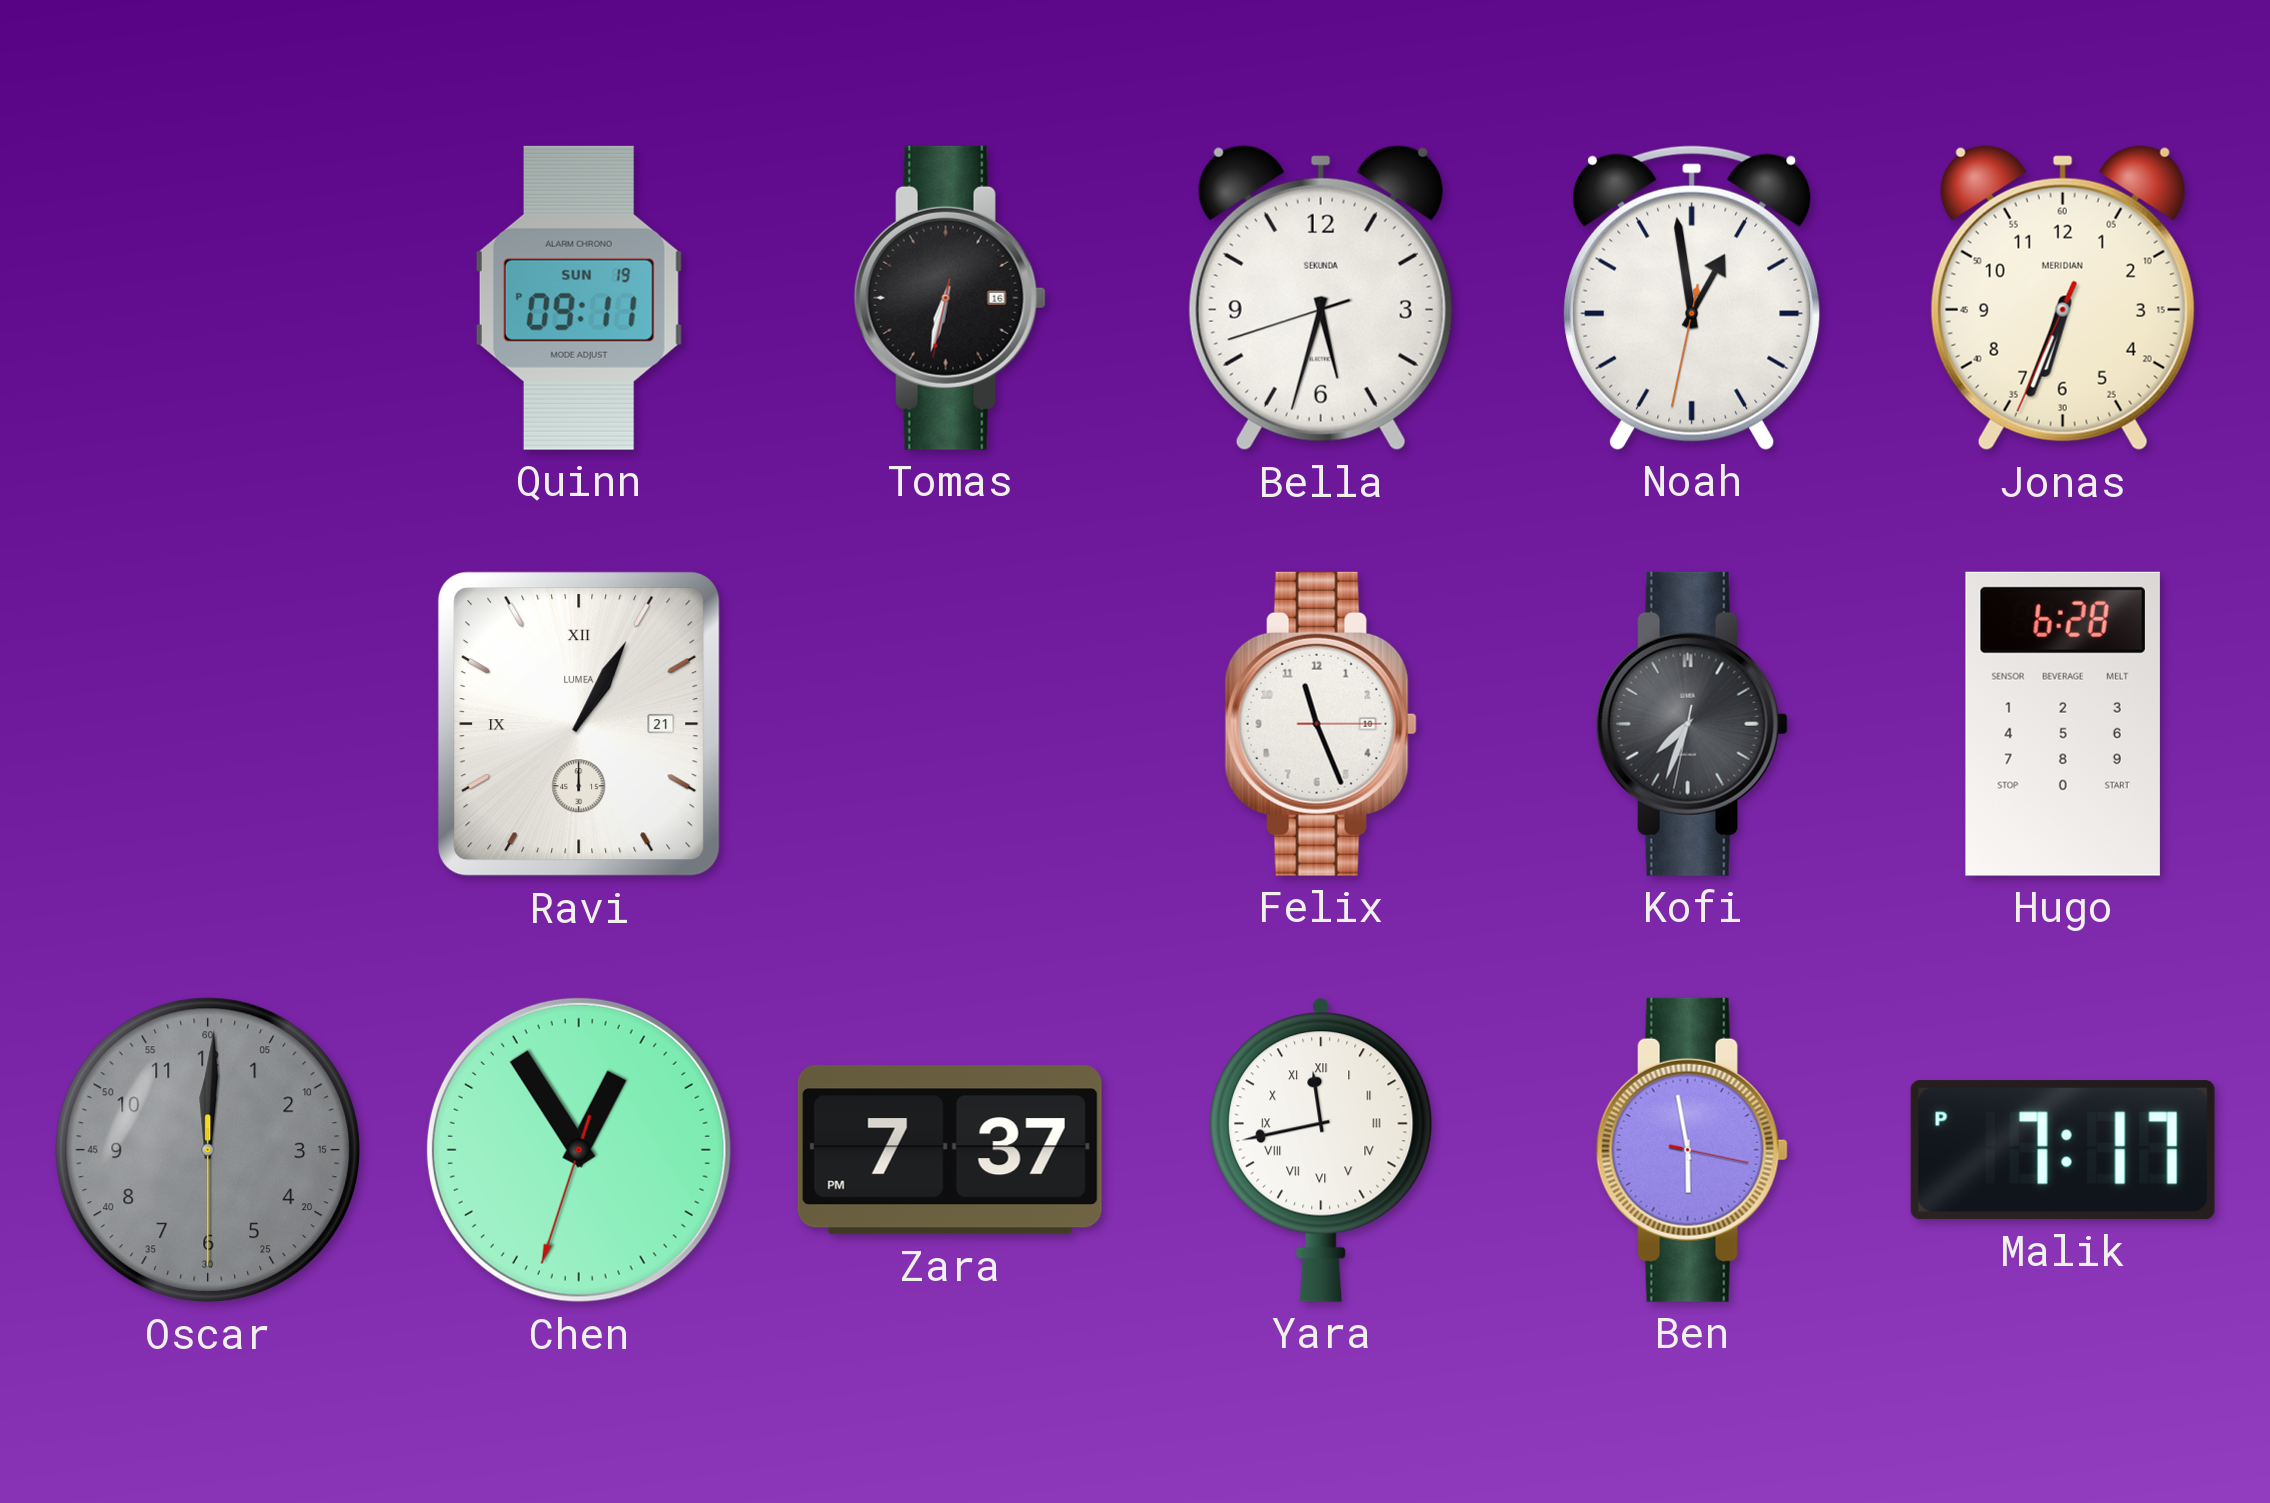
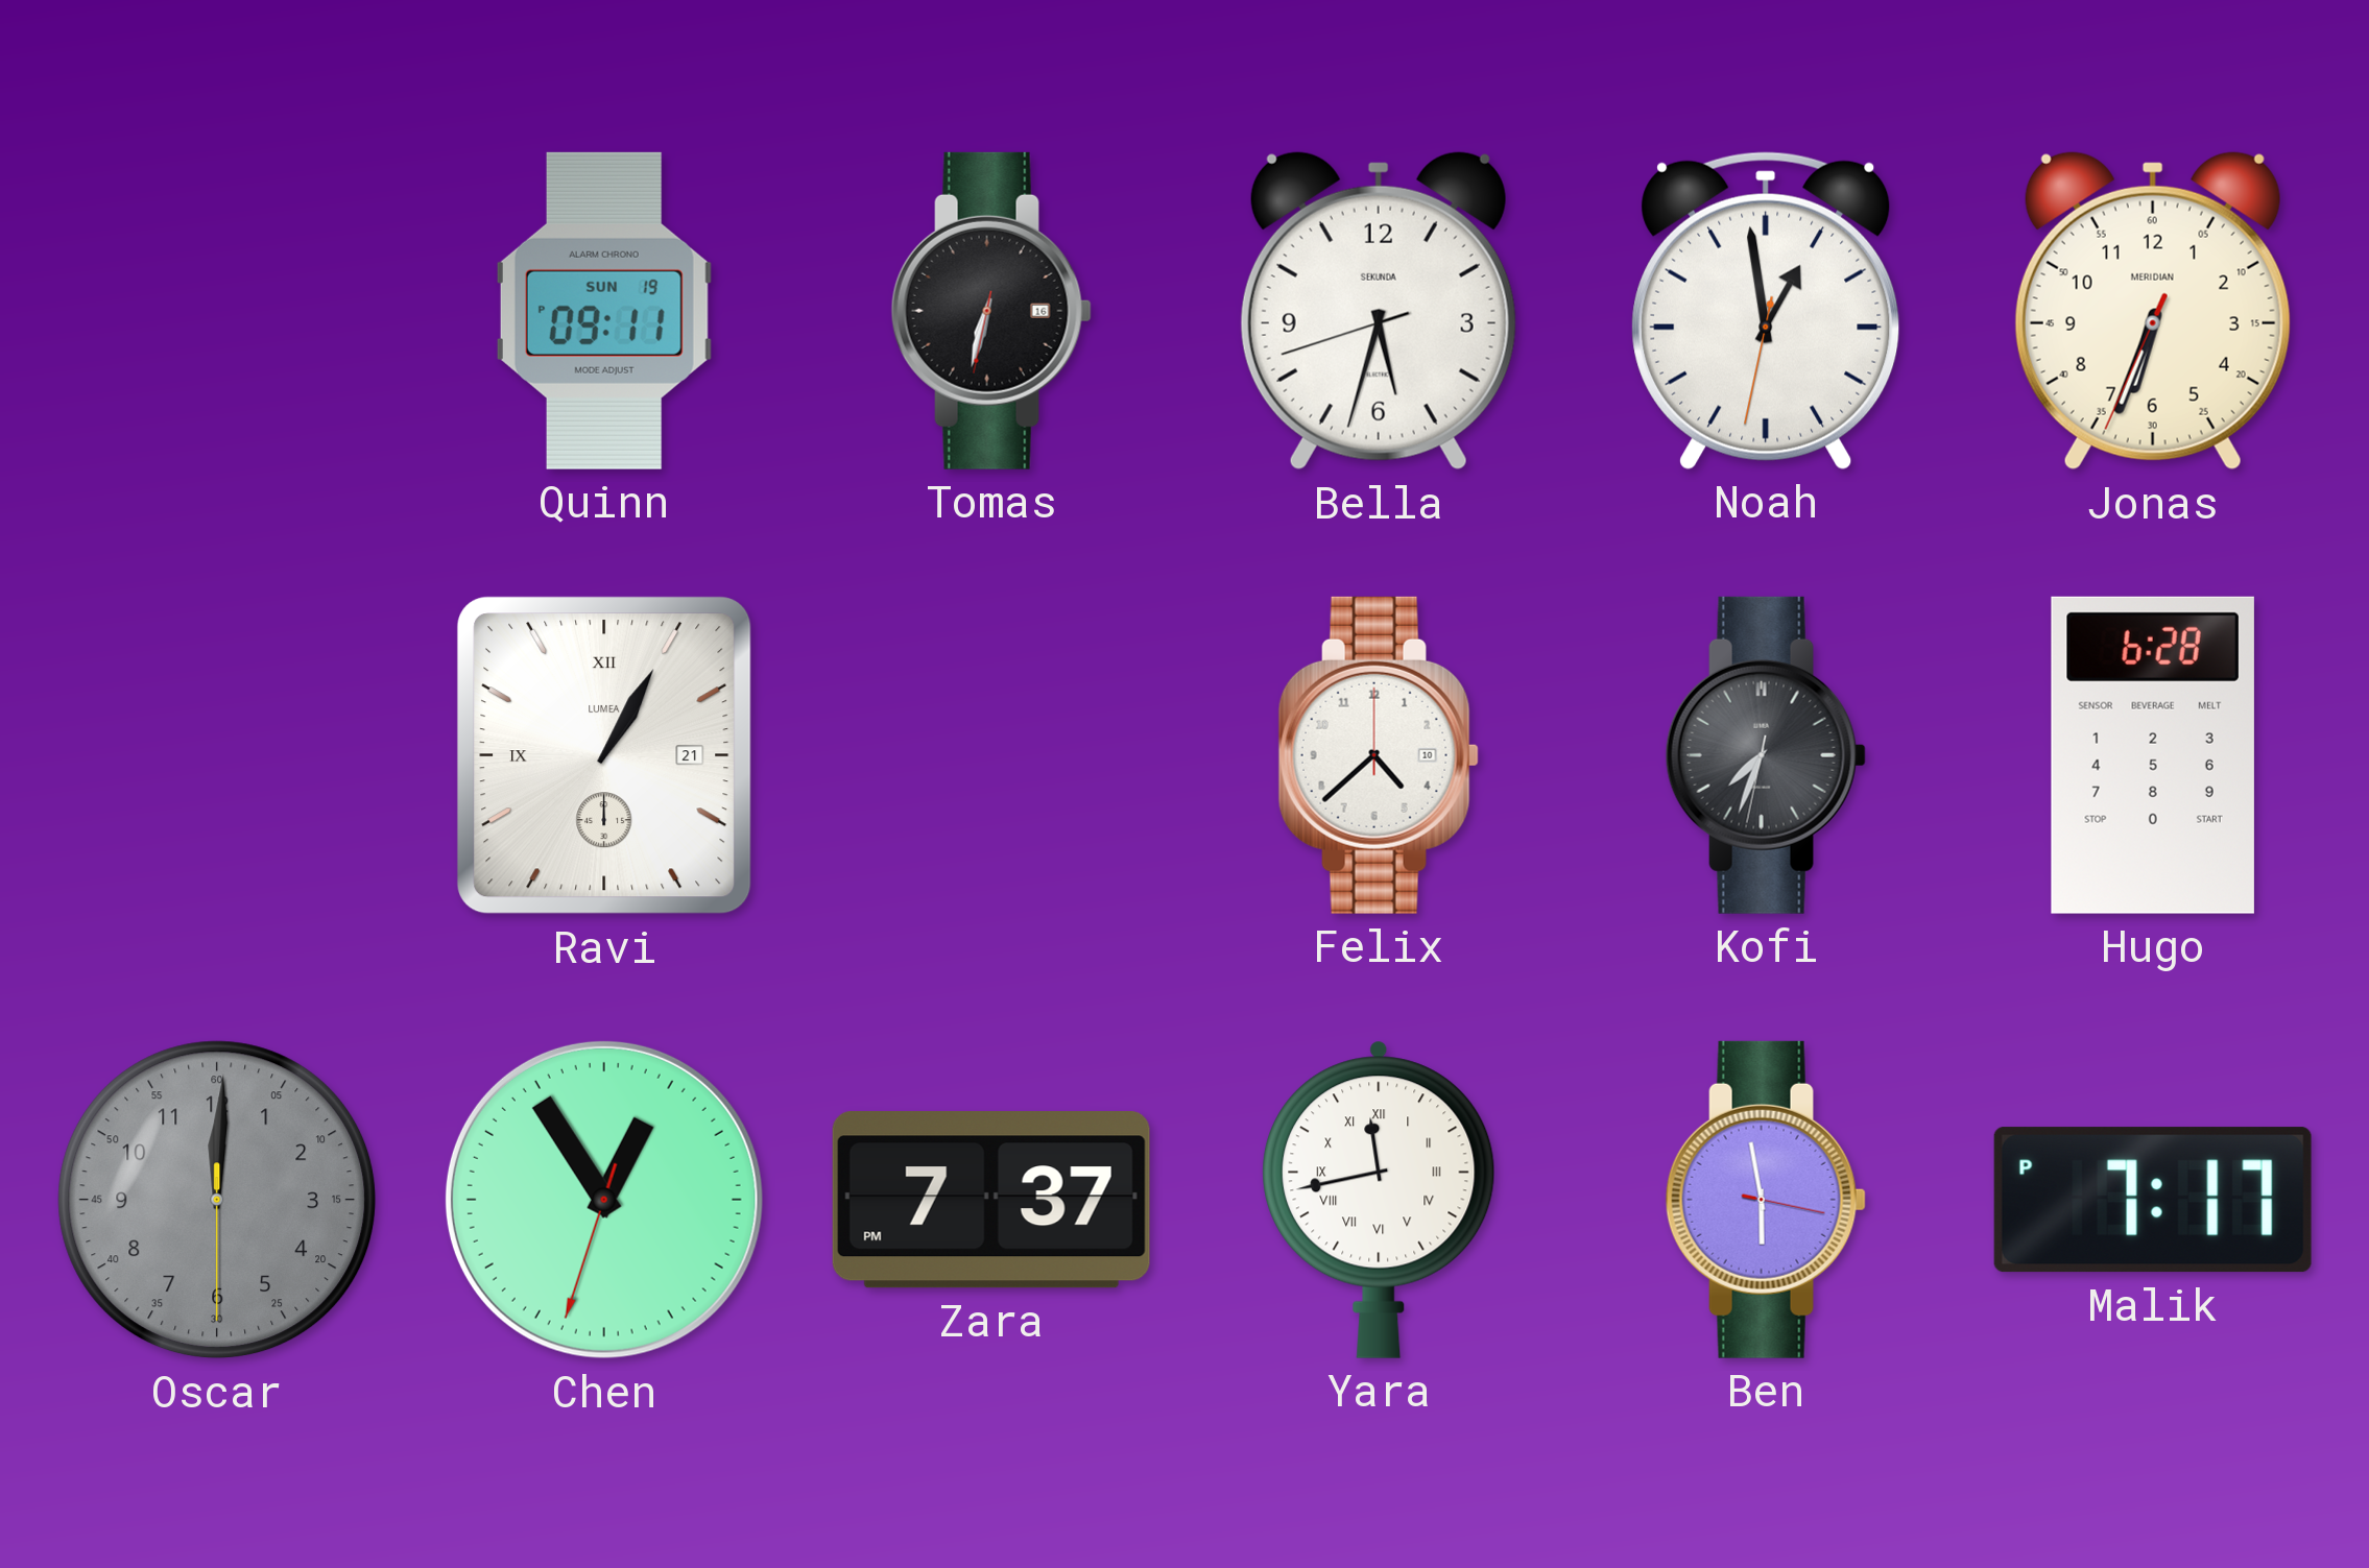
Felix: 11:26 -> 4:38 (1379, 755)
